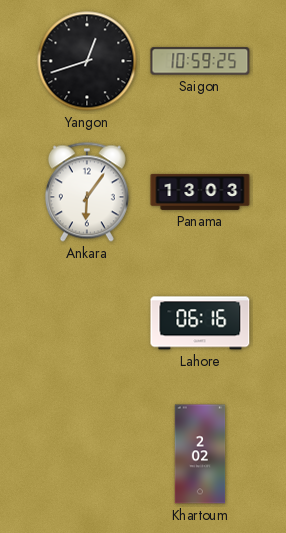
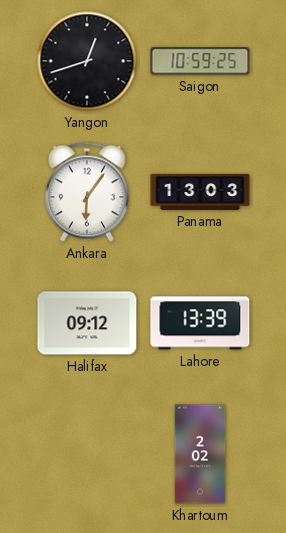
Halifax: none -> 09:12 (87, 323)
Lahore: 06:16 -> 13:39 (200, 323)
